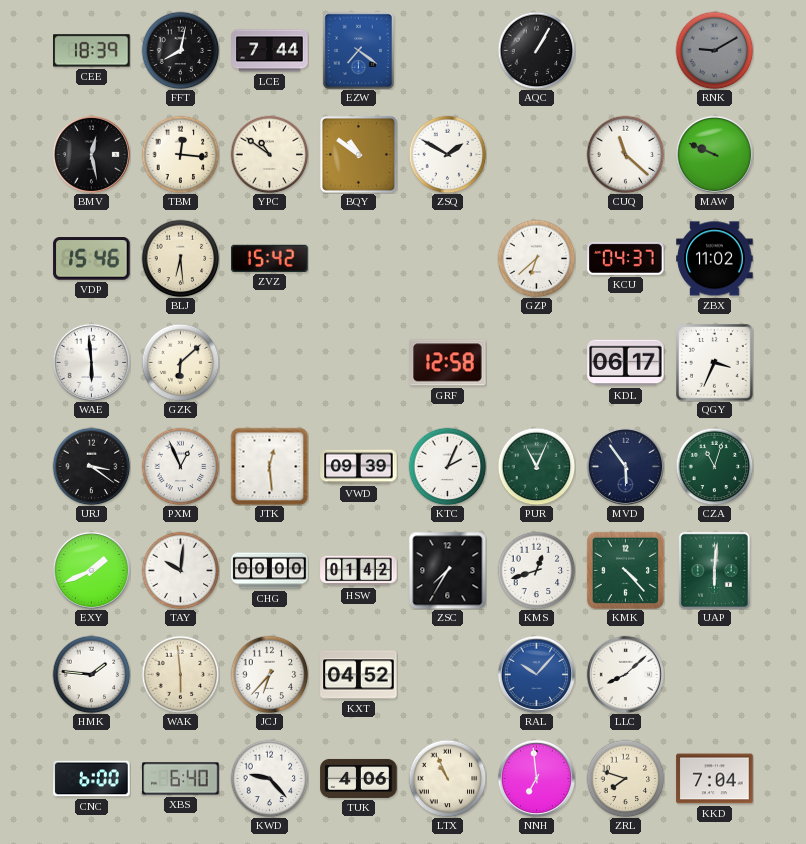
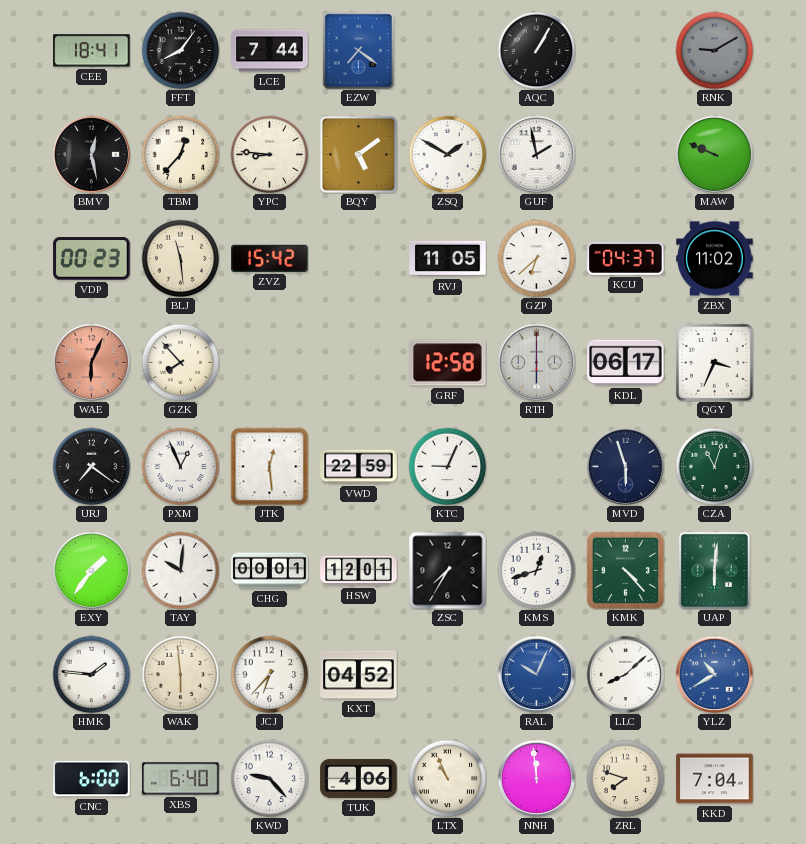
CEE: 18:39 -> 18:41 (92, 51)
FFT: 8:02 -> 8:06 (180, 50)
TBM: 12:16 -> 12:37 (180, 154)
YPC: 10:51 -> 8:46 (269, 154)
BQY: 10:51 -> 5:09 (358, 154)
GUF: none -> 1:58 (536, 154)
CUQ: 11:22 -> none (625, 154)
VDP: 15:46 -> 00:23 (92, 259)
BLJ: 6:29 -> 11:29 (180, 258)
RVJ: none -> 11:05 (448, 259)
WAE: 5:59 -> 6:04 (91, 362)
WAE dial: white -> salmon (91, 362)
GZK: 6:08 -> 7:53 (180, 362)
RTH: none -> 6:00 (536, 362)
URJ: 3:21 -> 7:21 (91, 466)
VWD: 09:39 -> 22:59 (359, 467)
KTC: 2:04 -> 9:04 (447, 466)
PUR: 11:04 -> none (536, 466)
MVD: 5:54 -> 5:57 (625, 466)
EXY: 1:41 -> 1:36 (91, 570)
CHG: 00:00 -> 00:01 (270, 571)
HSW: 01:42 -> 12:01 (359, 571)
RAL: 10:07 -> 10:04 (536, 674)
YLZ: none -> 10:40 (714, 674)
NNH: 6:59 -> 11:59 (536, 778)
